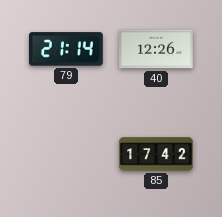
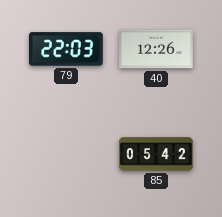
79: 21:14 -> 22:03 (67, 49)
85: 17:42 -> 05:42 (156, 154)
